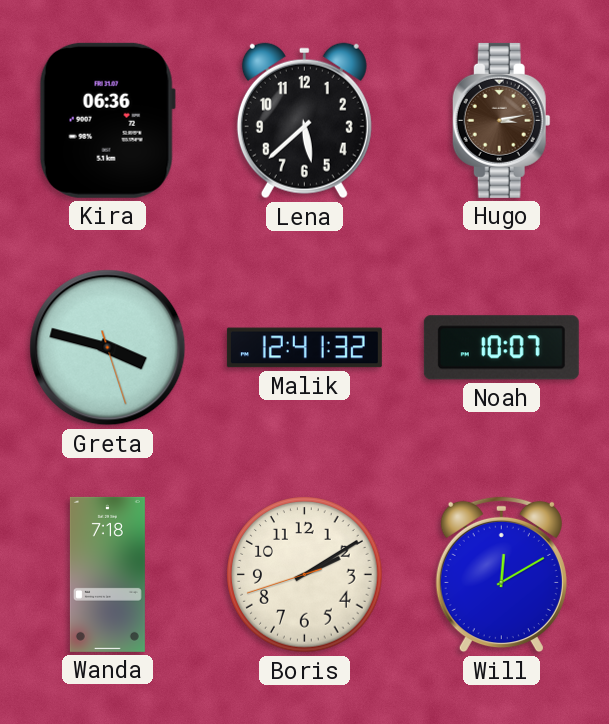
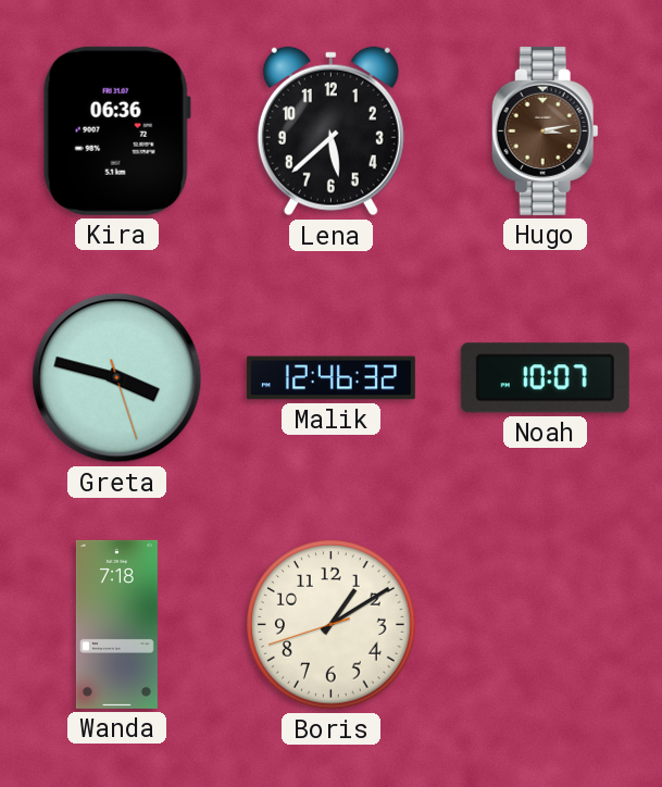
Malik: 12:41 -> 12:46 (330, 378)
Boris: 2:09 -> 1:09 (332, 625)
Will: 12:10 -> none (501, 575)
